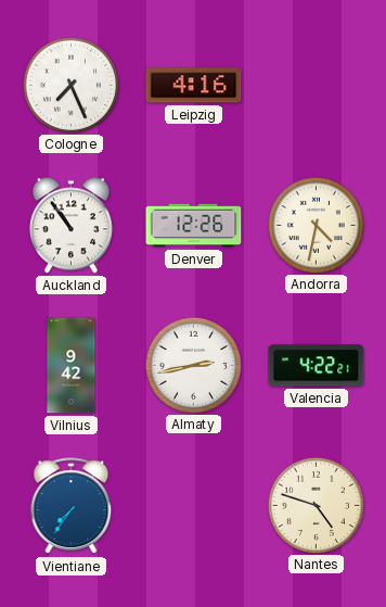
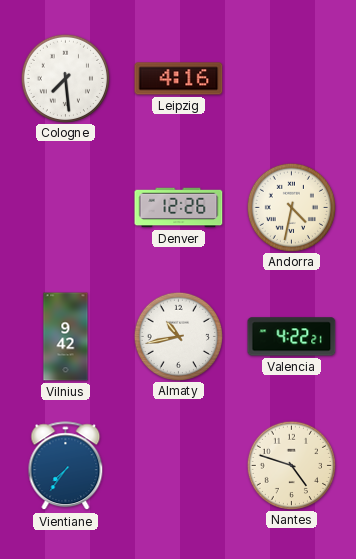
Cologne: 7:26 -> 7:29 (65, 78)
Auckland: 10:54 -> none (70, 226)
Almaty: 2:43 -> 10:43 (178, 336)
